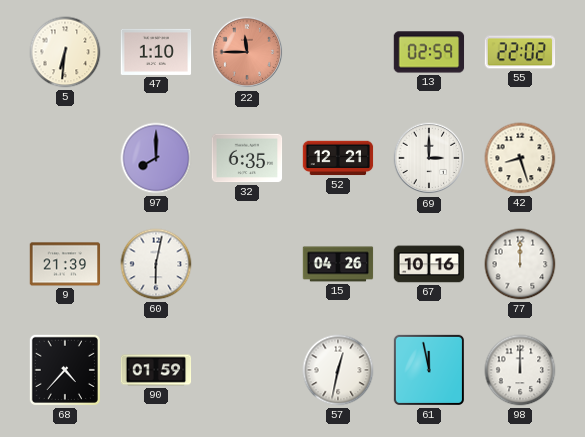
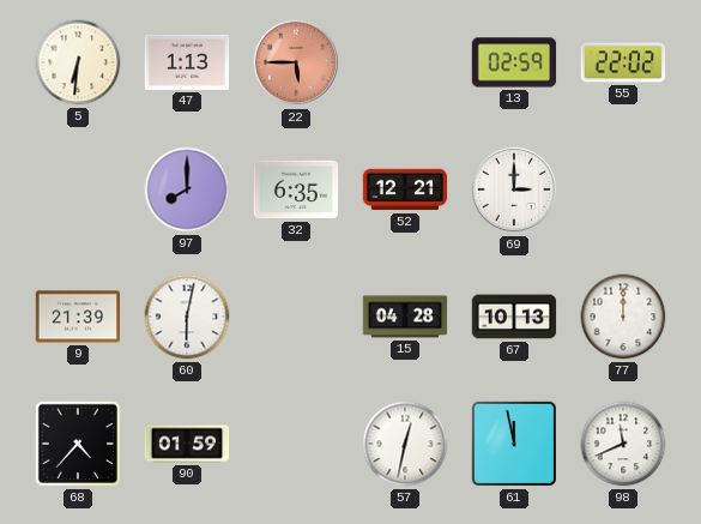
47: 1:10 -> 1:13 (187, 62)
22: 11:45 -> 5:45 (296, 62)
42: 8:27 -> none (520, 158)
15: 04:26 -> 04:28 (405, 317)
67: 10:16 -> 10:13 (514, 317)
98: 12:00 -> 11:41 (623, 444)
